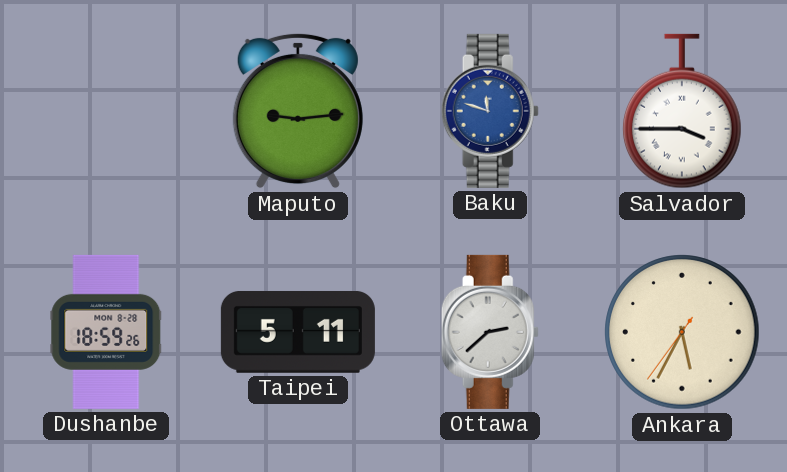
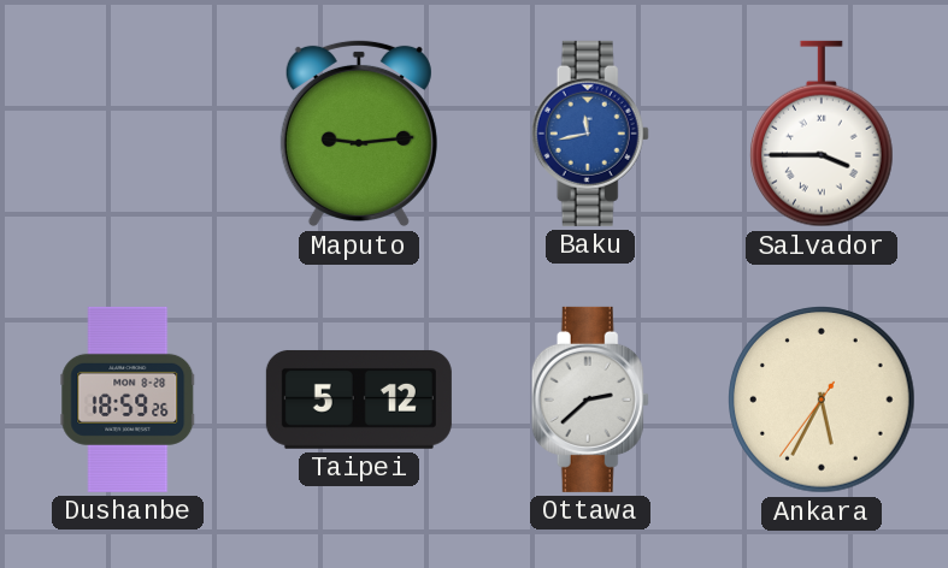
Baku: 11:48 -> 11:43 (590, 134)
Taipei: 5:11 -> 5:12 (359, 400)
